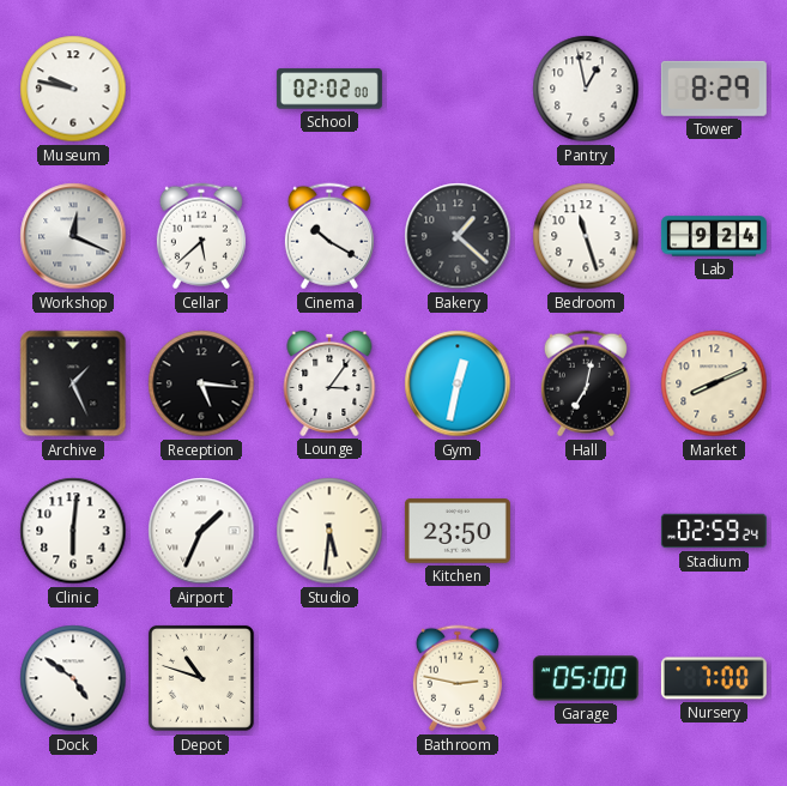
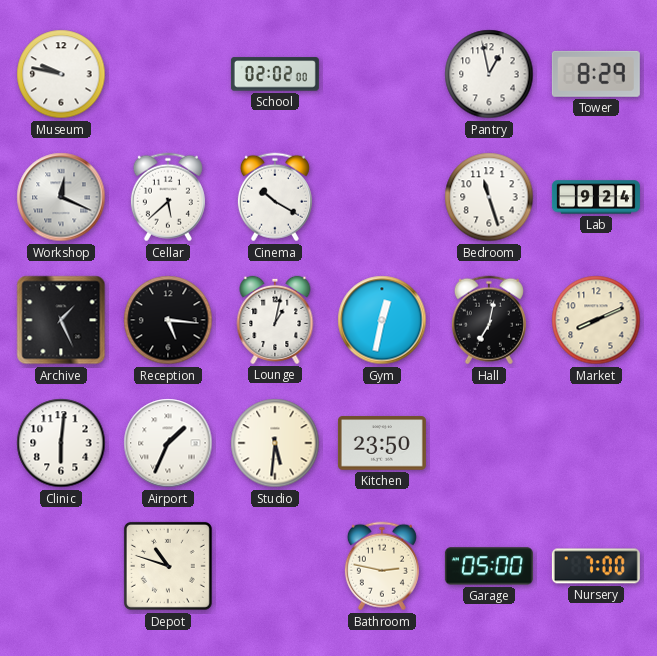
Bakery: 1:22 -> none (458, 236)
Lounge: 3:06 -> 1:02 (275, 320)
Stadium: 02:59 -> none (714, 531)
Dock: 4:51 -> none (73, 678)
